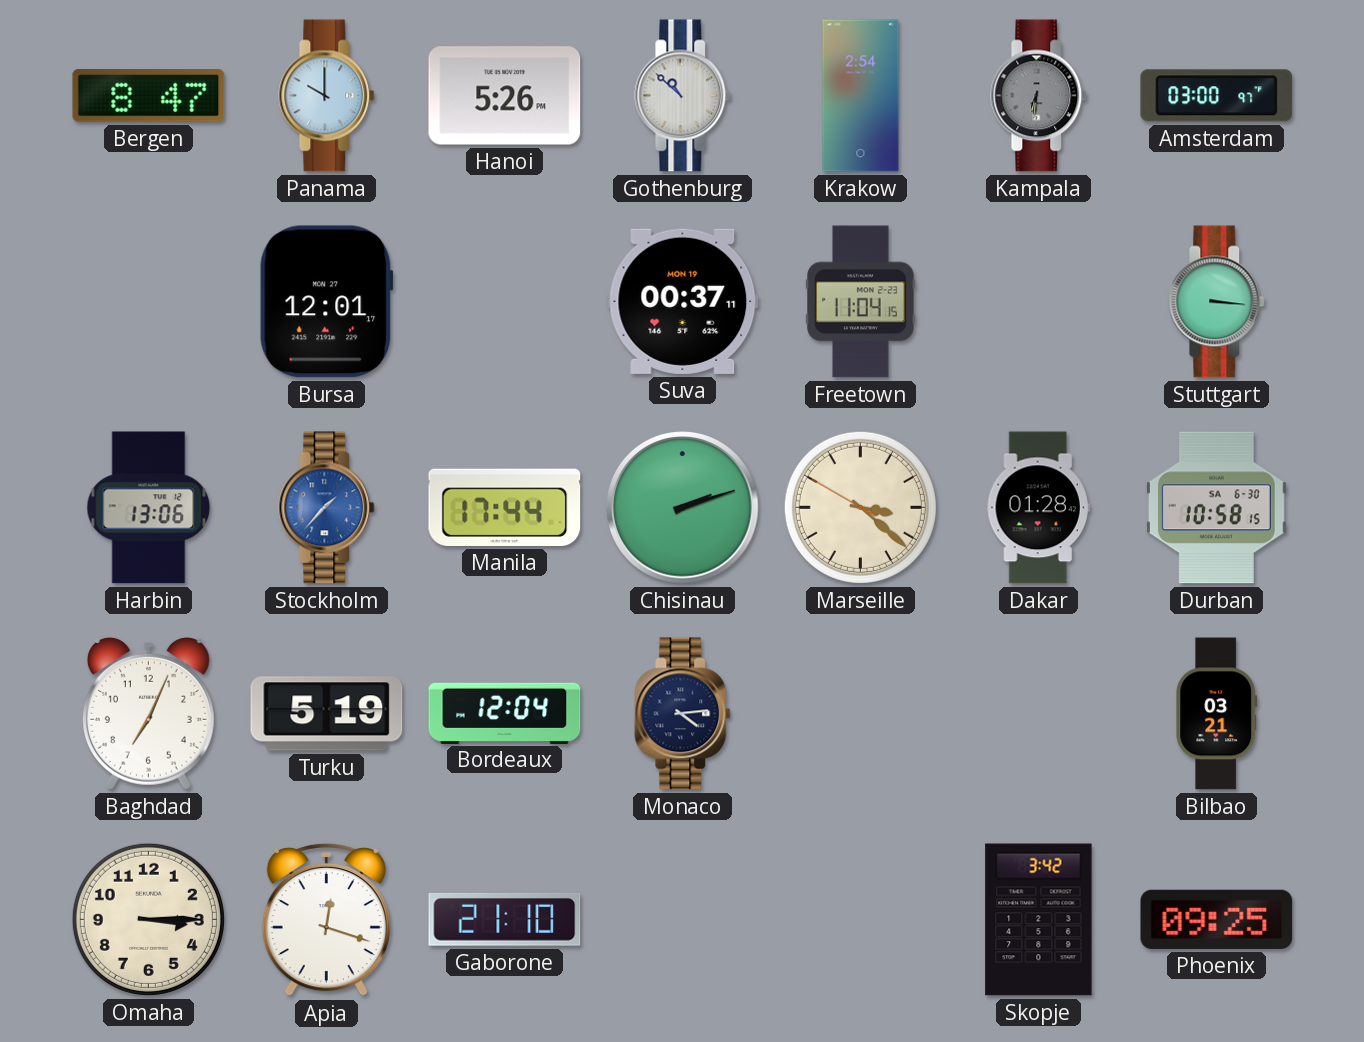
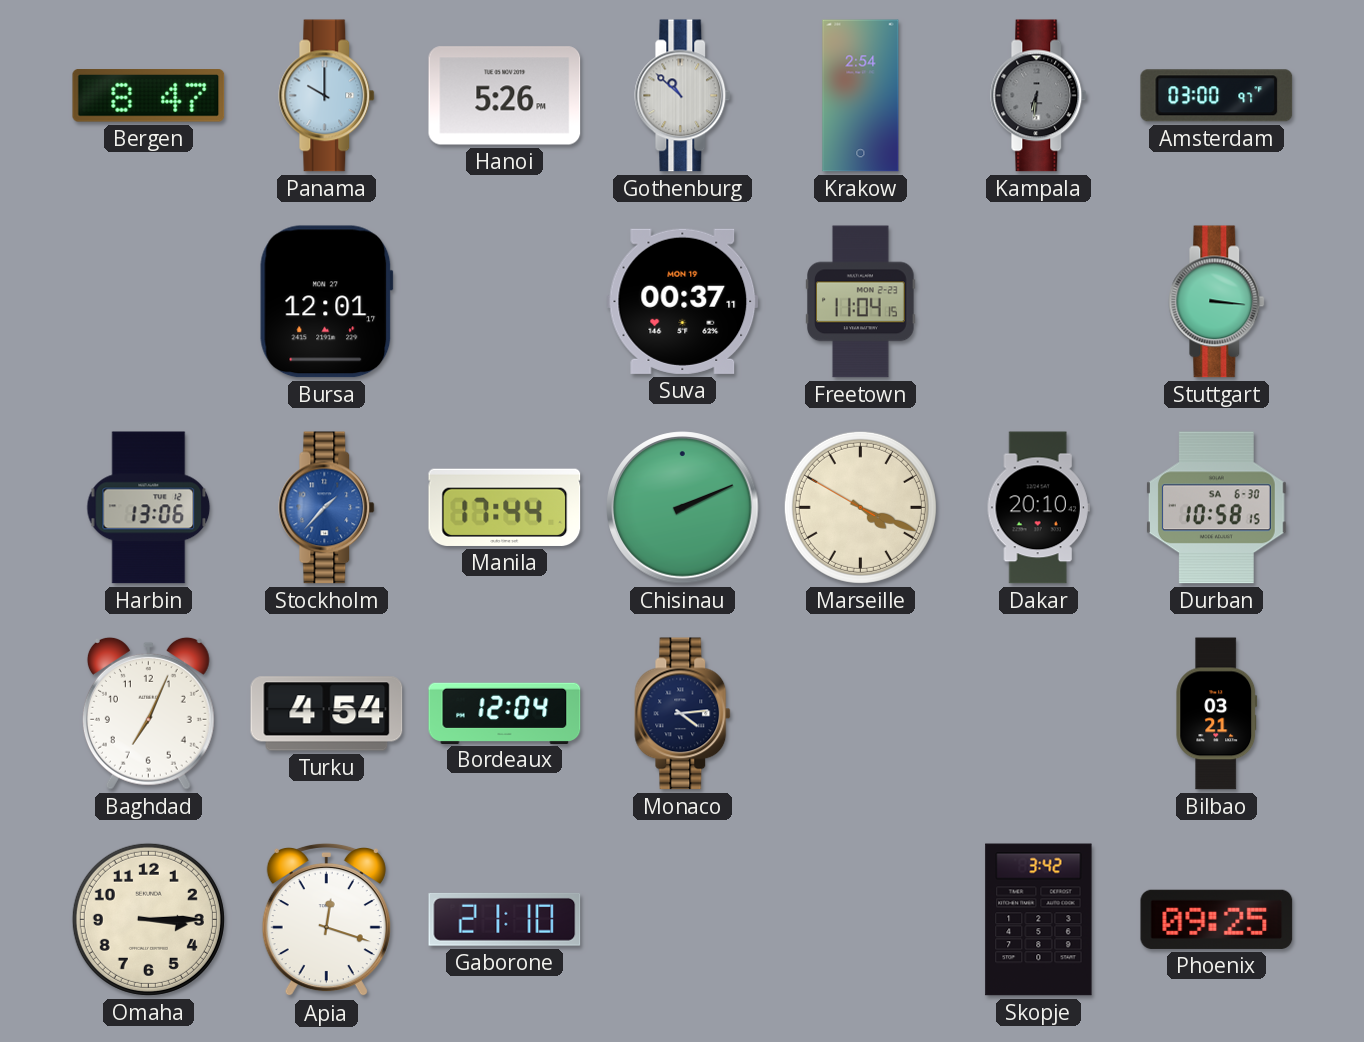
Chisinau: 2:12 -> 2:11 (683, 508)
Marseille: 3:21 -> 4:18 (860, 507)
Dakar: 01:28 -> 20:10 (1038, 508)
Turku: 5:19 -> 4:54 (327, 714)
